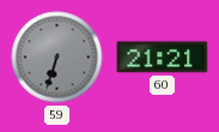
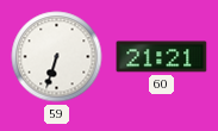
59 dial: grey -> white (57, 57)
